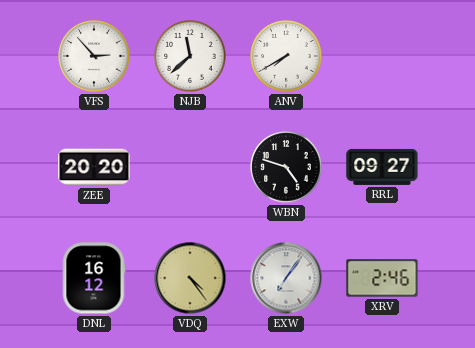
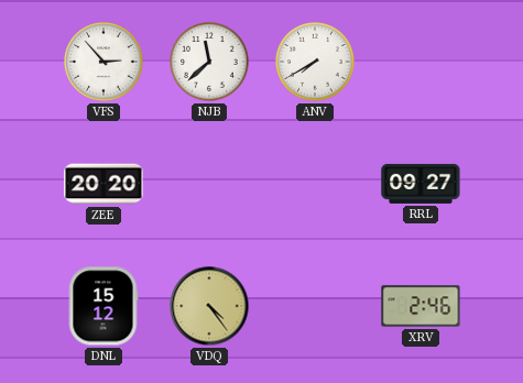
WBN: 4:48 -> none (286, 167)
DNL: 16:12 -> 15:12 (103, 306)
EXW: 7:06 -> none (286, 278)
